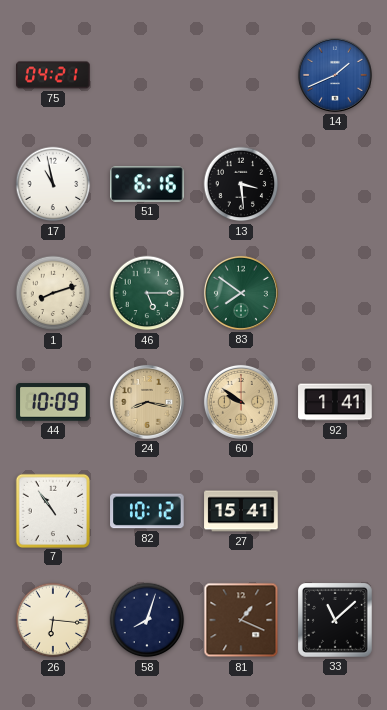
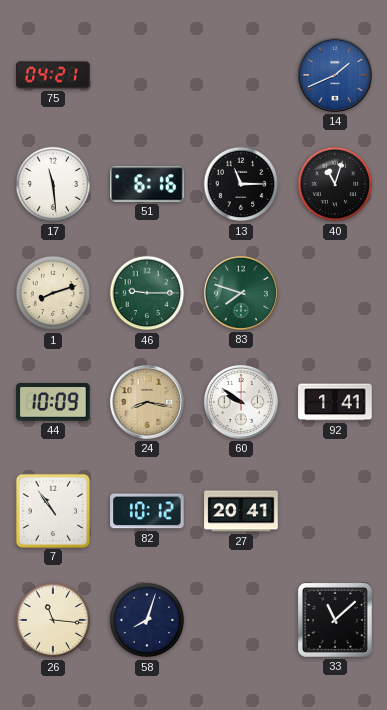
17: 10:58 -> 11:29 (53, 184)
13: 3:29 -> 11:15 (241, 184)
40: none -> 11:03 (335, 184)
46: 5:15 -> 9:15 (147, 293)
83: 7:51 -> 7:48 (241, 293)
60 dial: champagne -> white (241, 402)
27: 15:41 -> 20:41 (241, 511)
26: 6:16 -> 11:16 (53, 620)
81: 1:19 -> none (241, 620)
